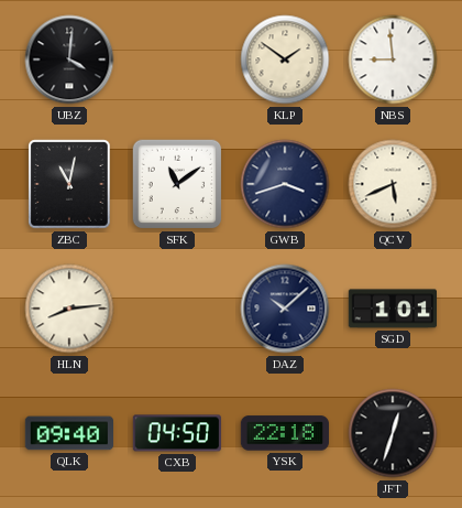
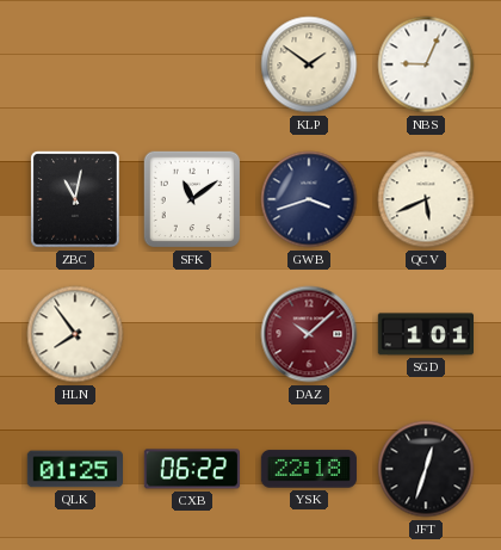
UBZ: 4:01 -> none (69, 60)
NBS: 8:59 -> 9:04 (426, 64)
HLN: 8:14 -> 7:54 (75, 334)
DAZ dial: navy -> burgundy (309, 334)
QLK: 09:40 -> 01:25 (74, 469)
CXB: 04:50 -> 06:22 (191, 469)
